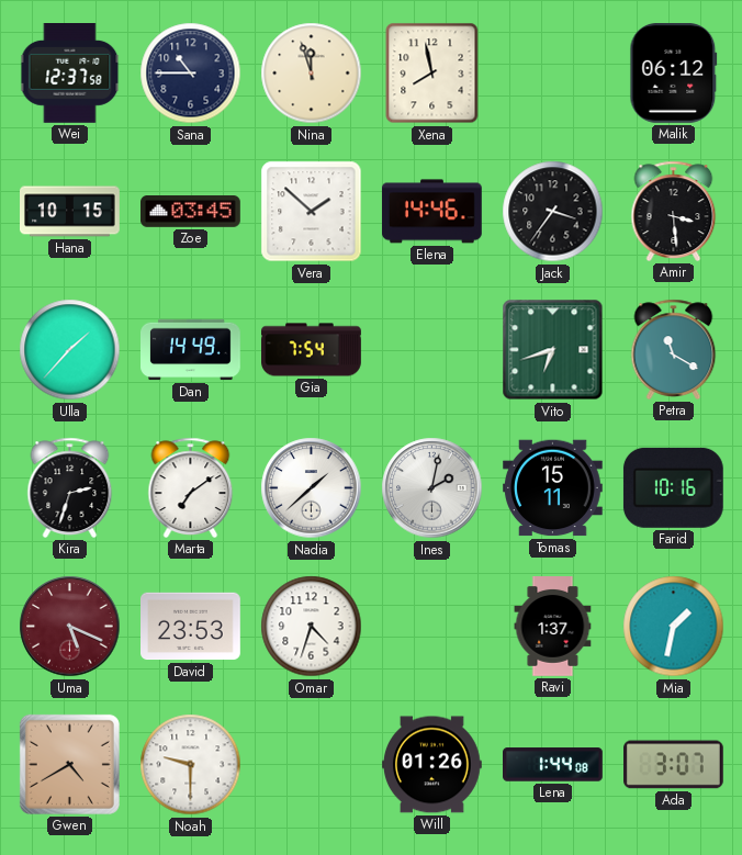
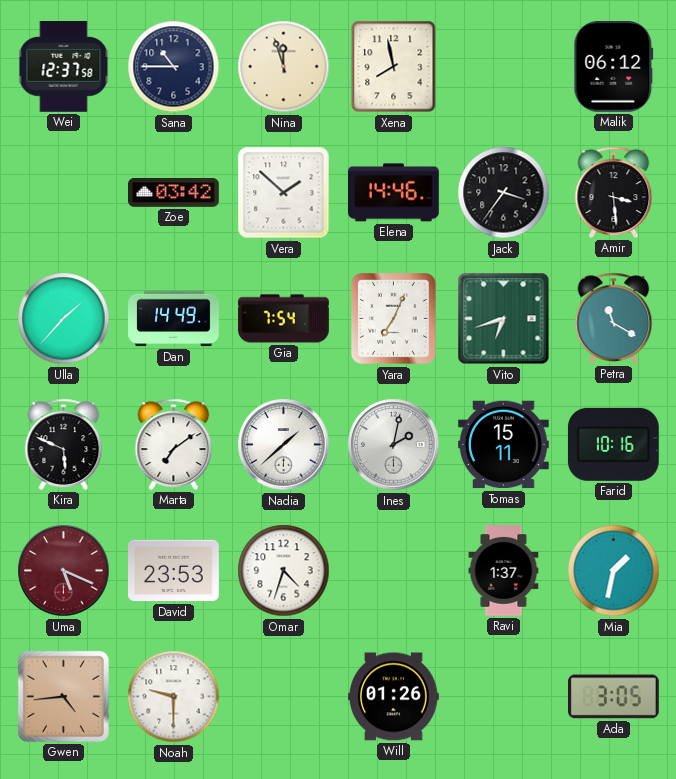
Hana: 10:15 -> none (70, 212)
Zoe: 03:45 -> 03:42 (174, 193)
Yara: none -> 7:04 (394, 319)
Kira: 2:33 -> 5:49 (64, 444)
Gwen: 4:40 -> 4:44 (63, 696)
Lena: 1:44 -> none (553, 765)
Ada: 3:07 -> 3:05 (614, 697)
